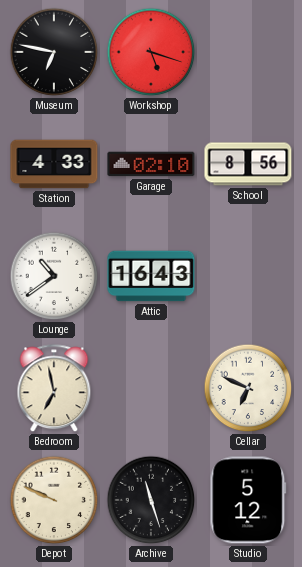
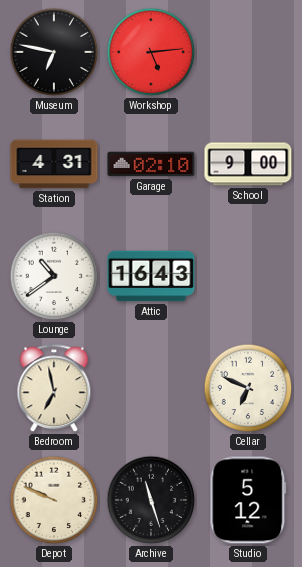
Workshop: 5:18 -> 5:14 (151, 52)
Station: 4:33 -> 4:31 (54, 164)
School: 8:56 -> 9:00 (248, 164)
